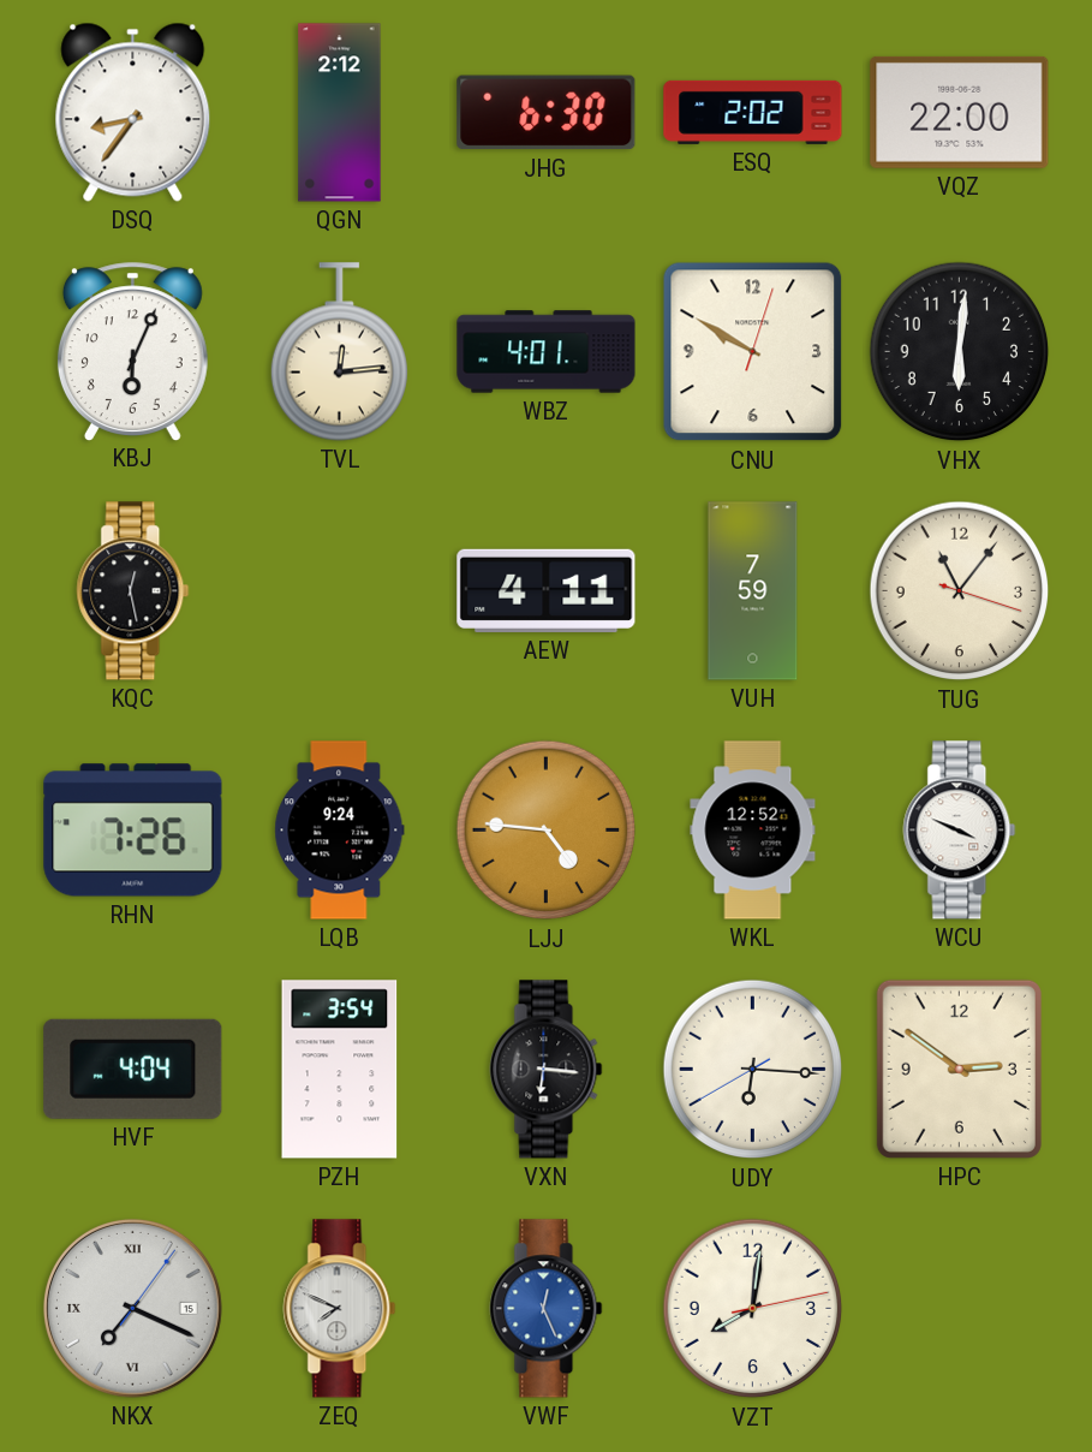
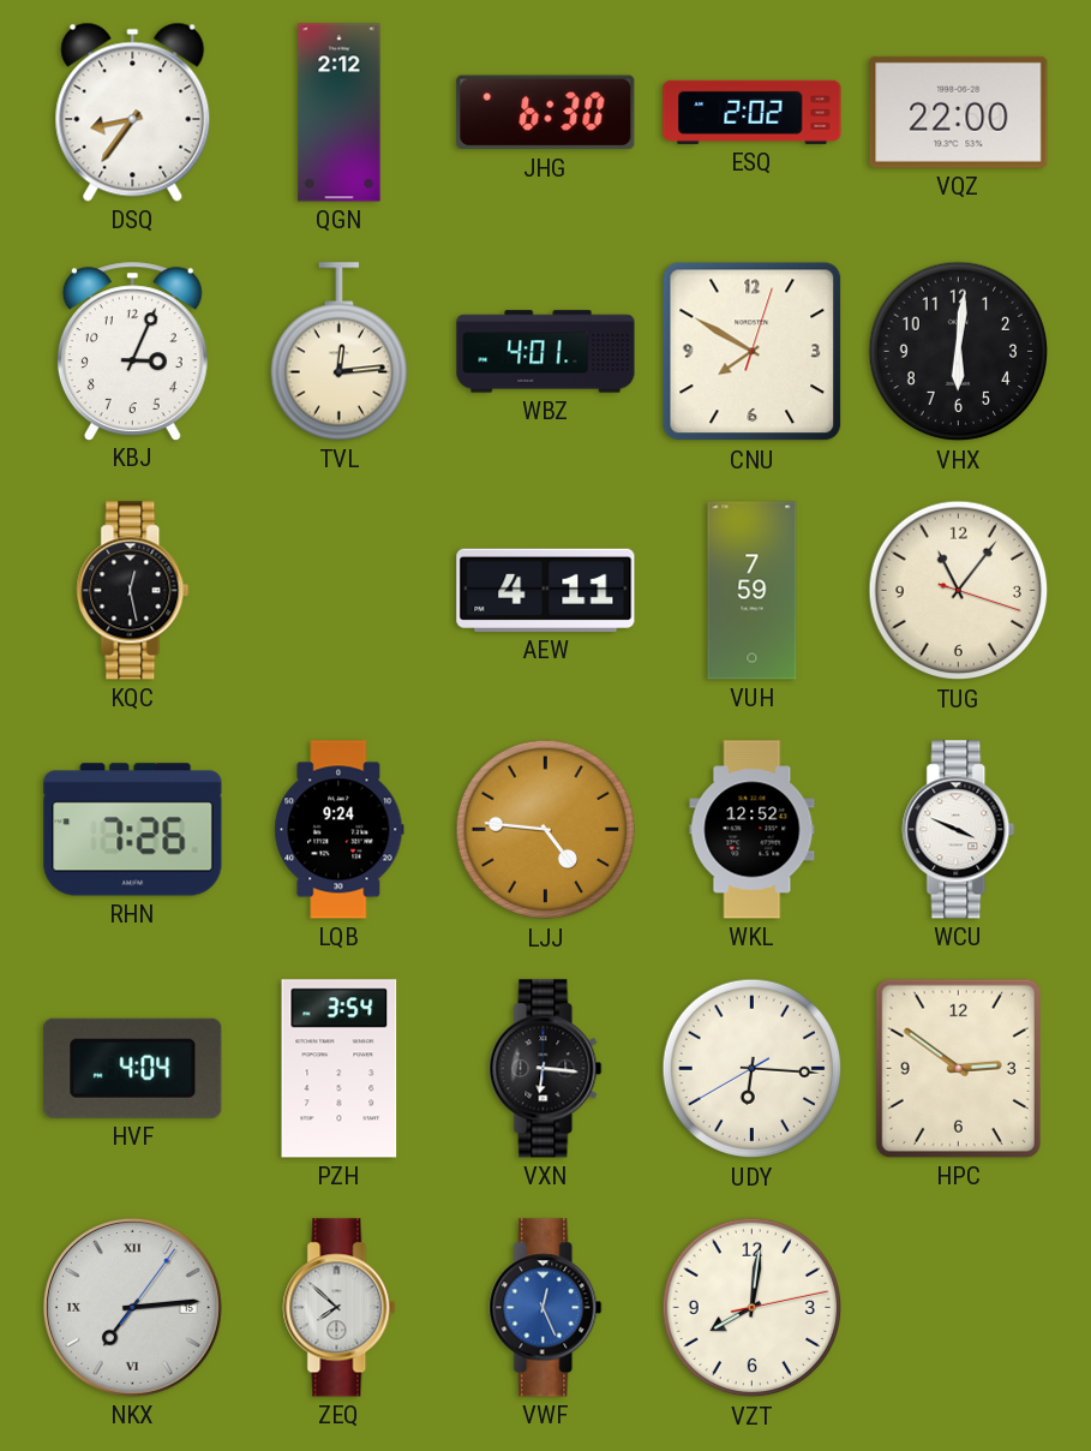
KBJ: 6:04 -> 3:04 (132, 351)
CNU: 9:50 -> 7:50 (753, 352)
NKX: 7:19 -> 7:14 (132, 1307)
ZEQ: 7:49 -> 7:52 (340, 1308)
